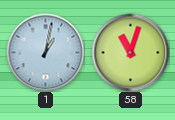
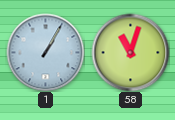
1: 1:02 -> 1:05 (45, 52)
